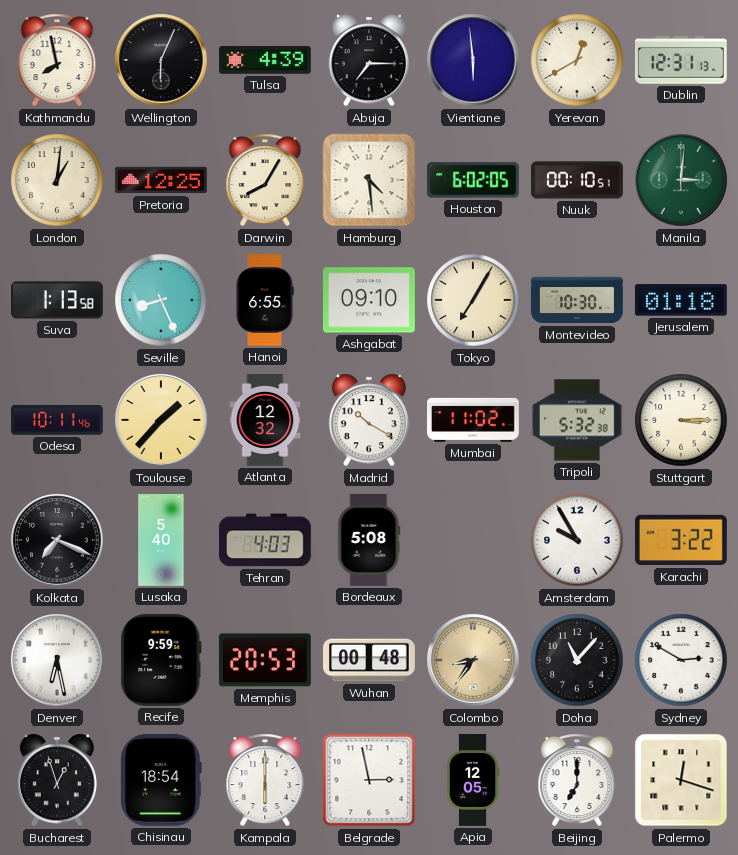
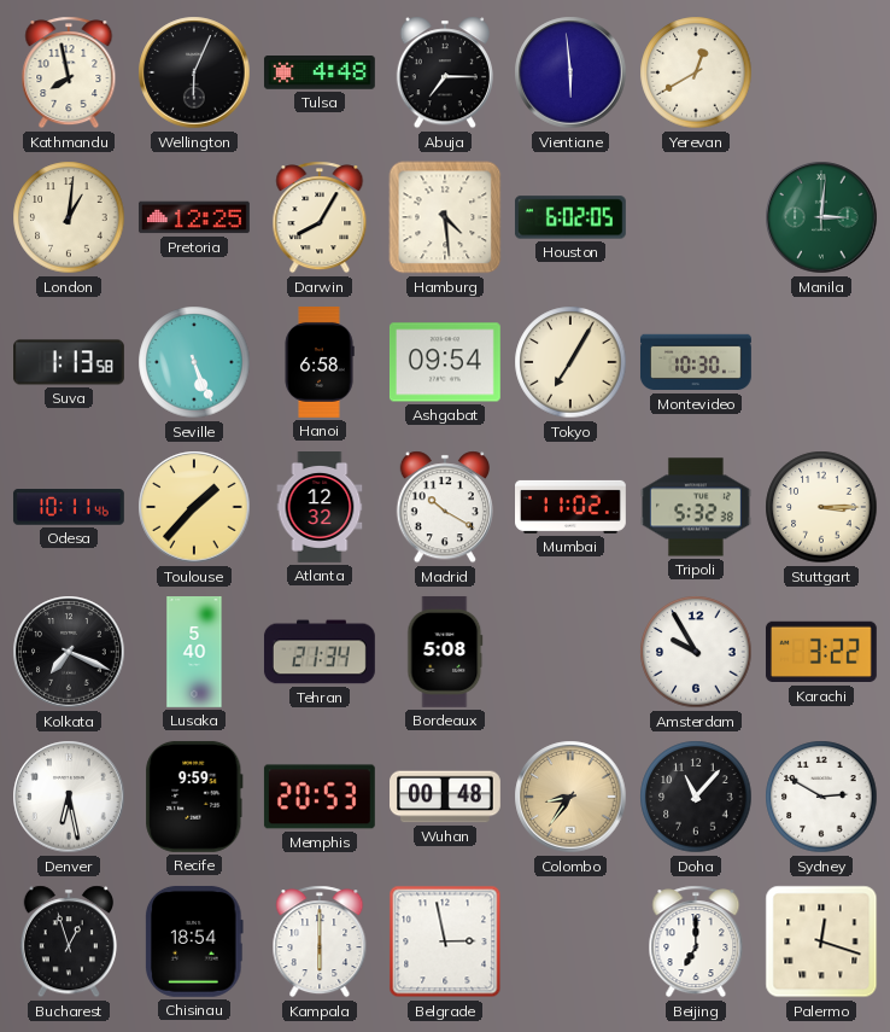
Tulsa: 4:39 -> 4:48 (320, 74)
Dublin: 12:31 -> none (681, 60)
Nuuk: 00:10 -> none (578, 180)
Seville: 8:26 -> 5:26 (194, 362)
Hanoi: 6:55 -> 6:58 (320, 363)
Ashgabat: 09:10 -> 09:54 (445, 362)
Jerusalem: 01:18 -> none (681, 300)
Tehran: 4:03 -> 21:34 (320, 652)
Apia: 12:05 -> none (473, 781)
